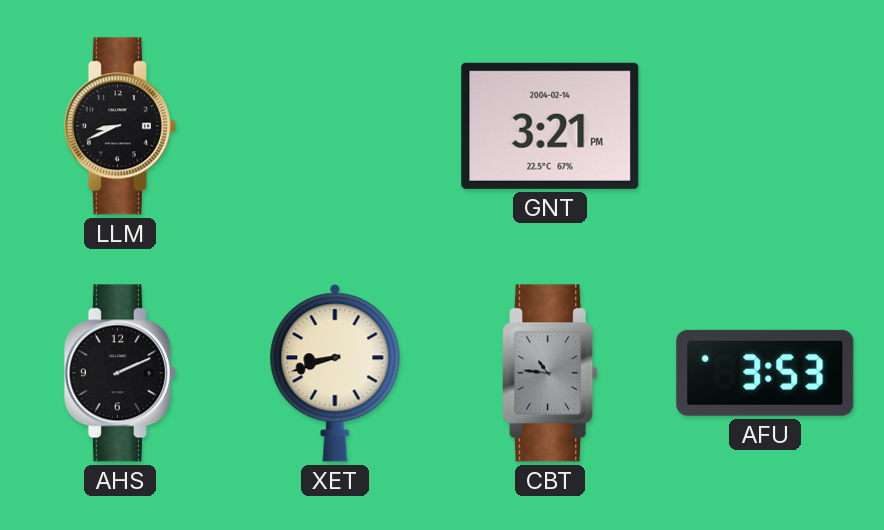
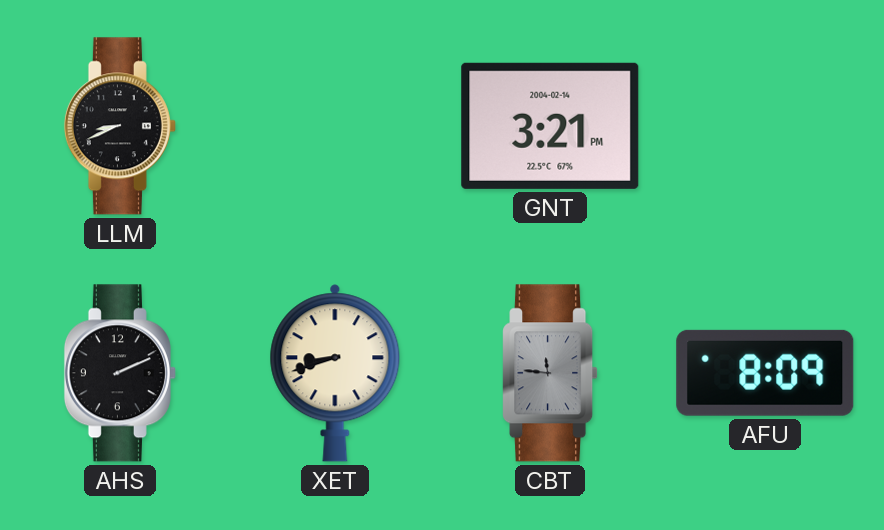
CBT: 10:46 -> 11:46 (550, 373)
AFU: 3:53 -> 8:09 (765, 373)
